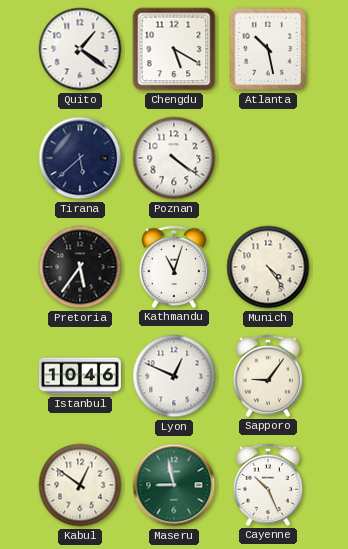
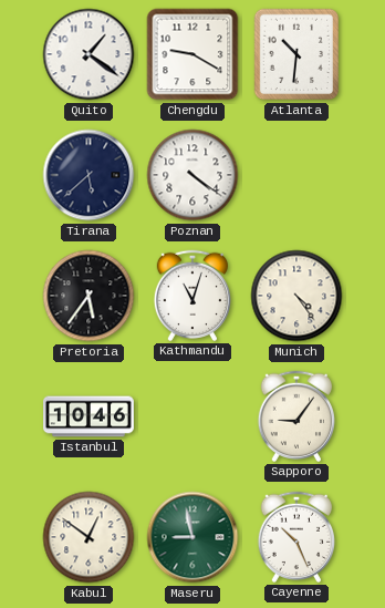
Chengdu: 5:20 -> 9:20 (192, 54)
Atlanta: 10:28 -> 10:31 (296, 54)
Lyon: 12:49 -> none (174, 376)
